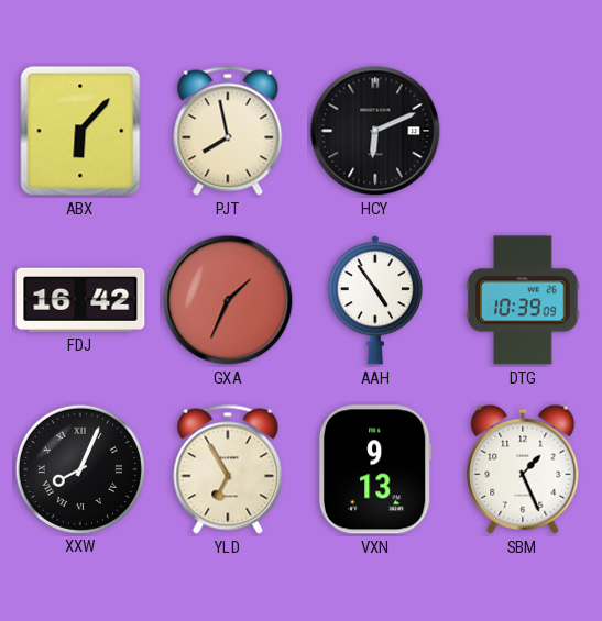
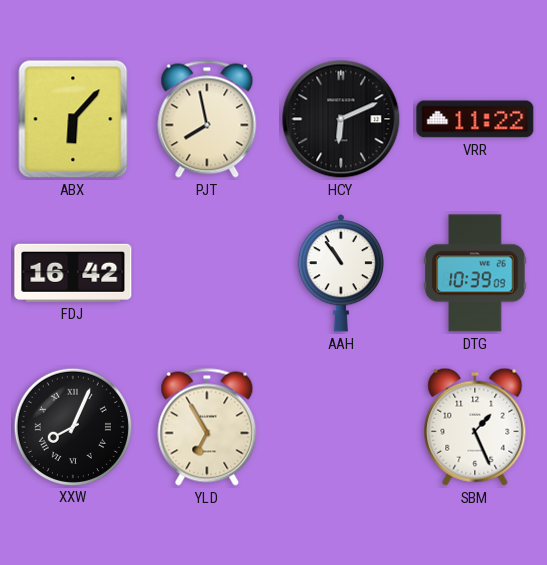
VRR: none -> 11:22 (475, 119)
GXA: 1:34 -> none (228, 300)
AAH: 4:54 -> 10:54 (340, 273)
VXN: 9:13 -> none (375, 469)
